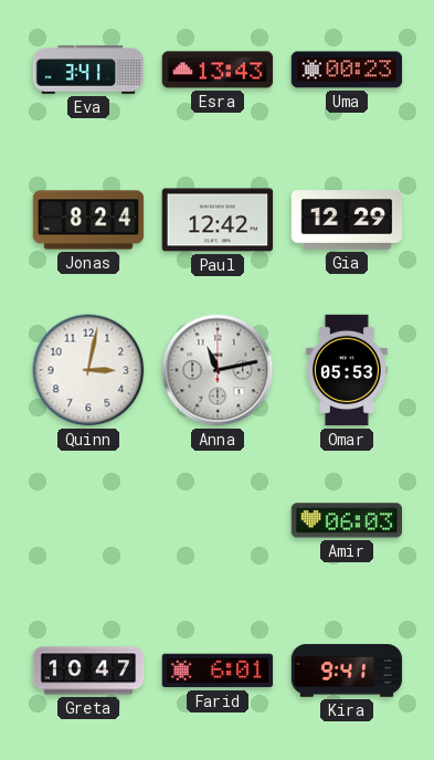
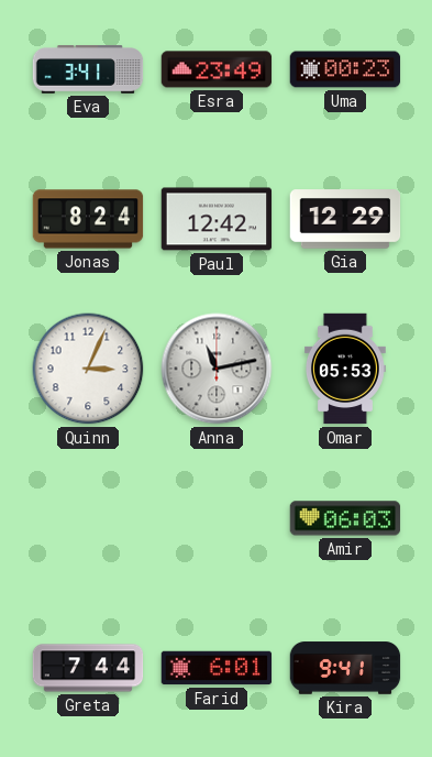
Esra: 13:43 -> 23:49 (217, 69)
Quinn: 3:02 -> 3:04 (88, 369)
Greta: 10:47 -> 7:44 (88, 668)
